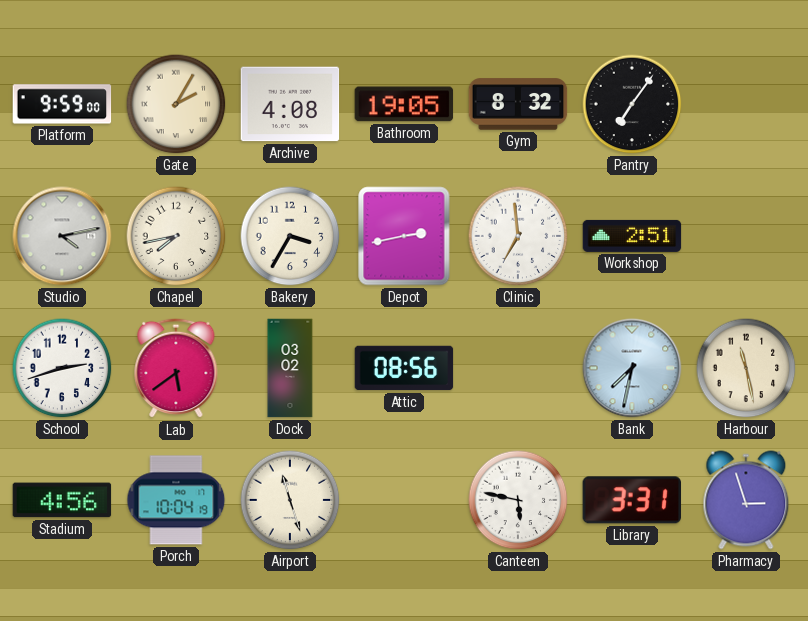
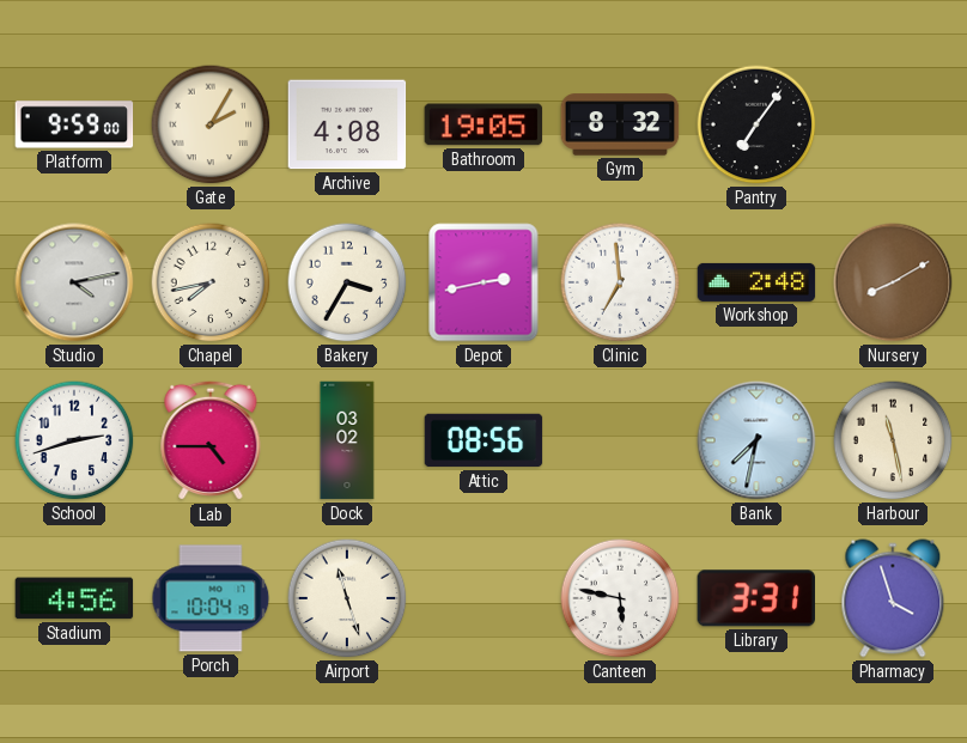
Workshop: 2:51 -> 2:48 (756, 282)
Nursery: none -> 8:10 (893, 282)
Lab: 5:39 -> 4:45 (211, 440)
Pharmacy: 2:57 -> 3:57 (893, 598)
